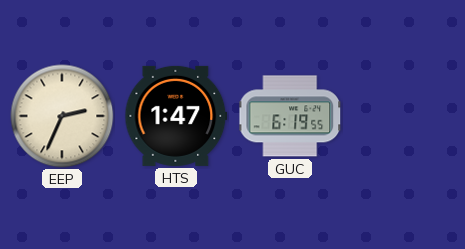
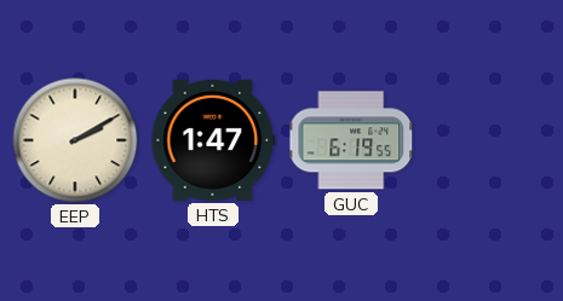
EEP: 2:34 -> 2:10 (75, 140)
